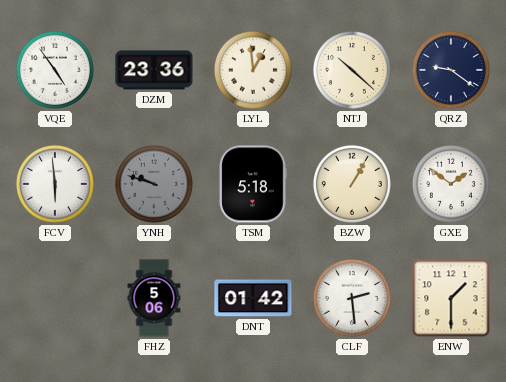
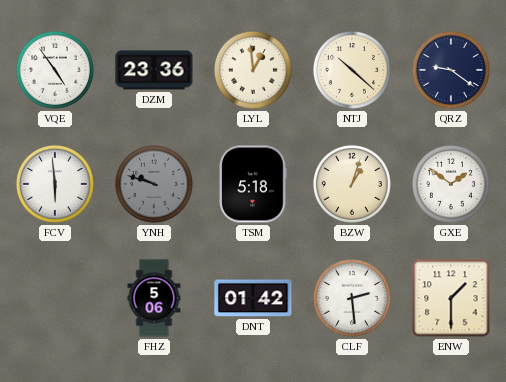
BZW: 1:05 -> 1:03 (352, 184)
